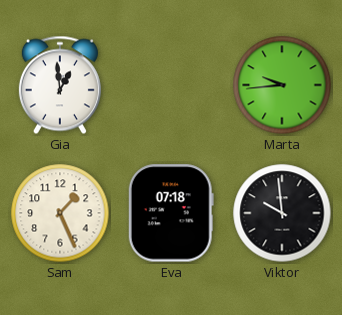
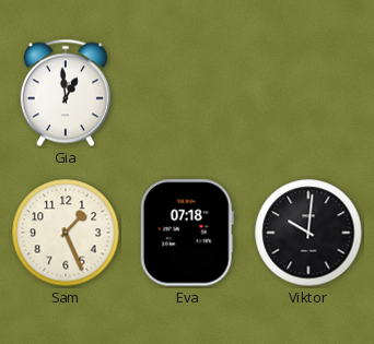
Marta: 9:44 -> none (282, 85)
Viktor: 9:59 -> 10:01 (308, 233)
